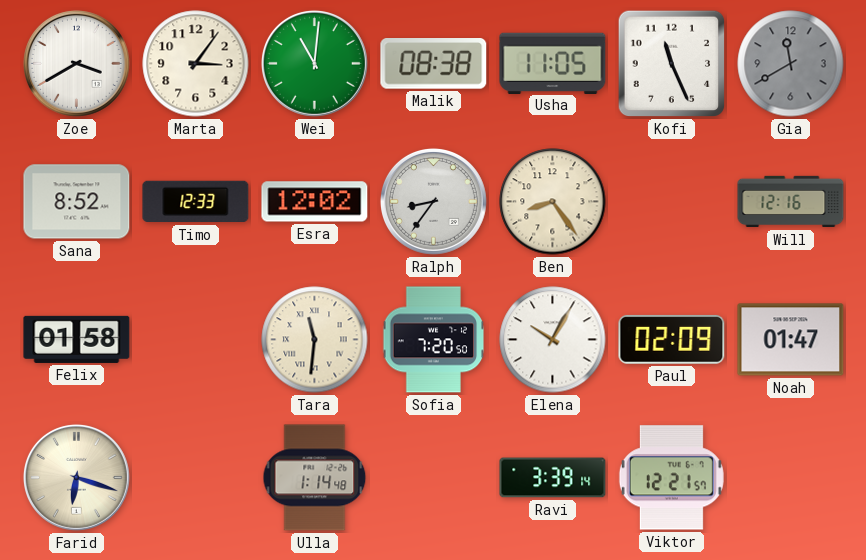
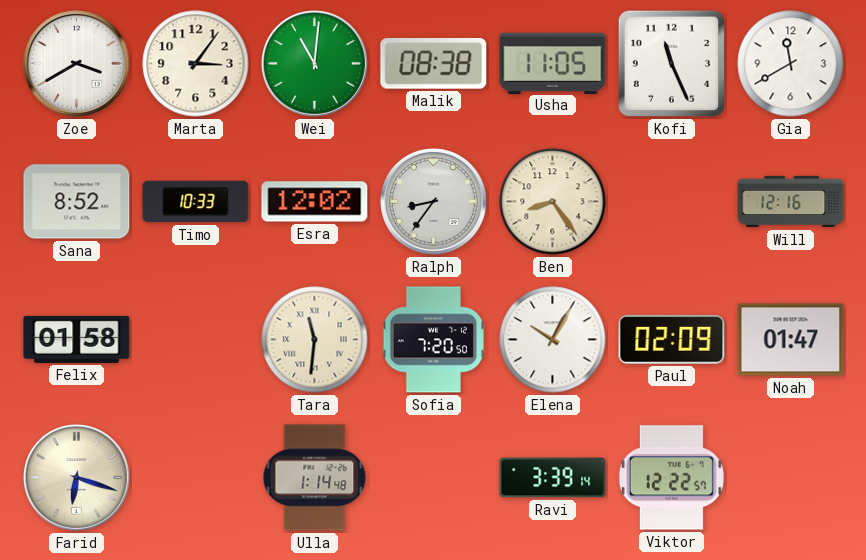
Gia dial: grey -> white (791, 64)
Timo: 12:33 -> 10:33 (196, 202)
Viktor: 12:21 -> 12:22 (671, 478)
